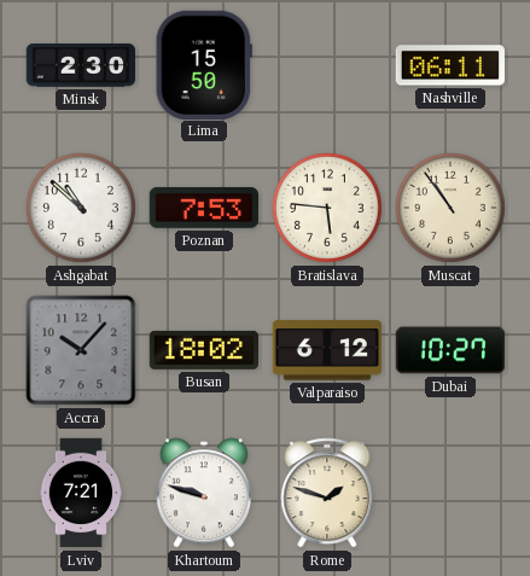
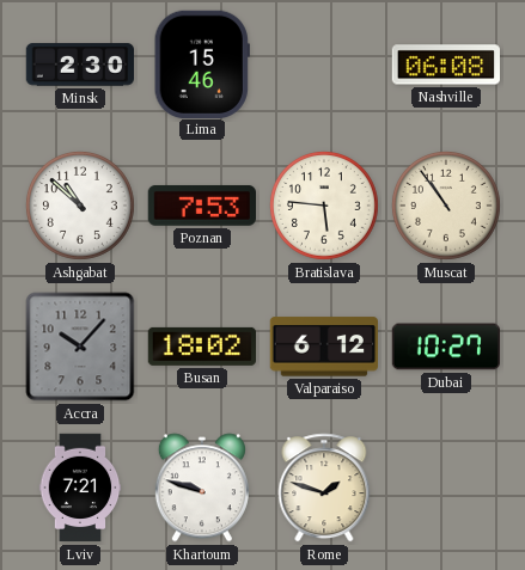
Lima: 15:50 -> 15:46 (202, 63)
Nashville: 06:11 -> 06:08 (445, 65)
